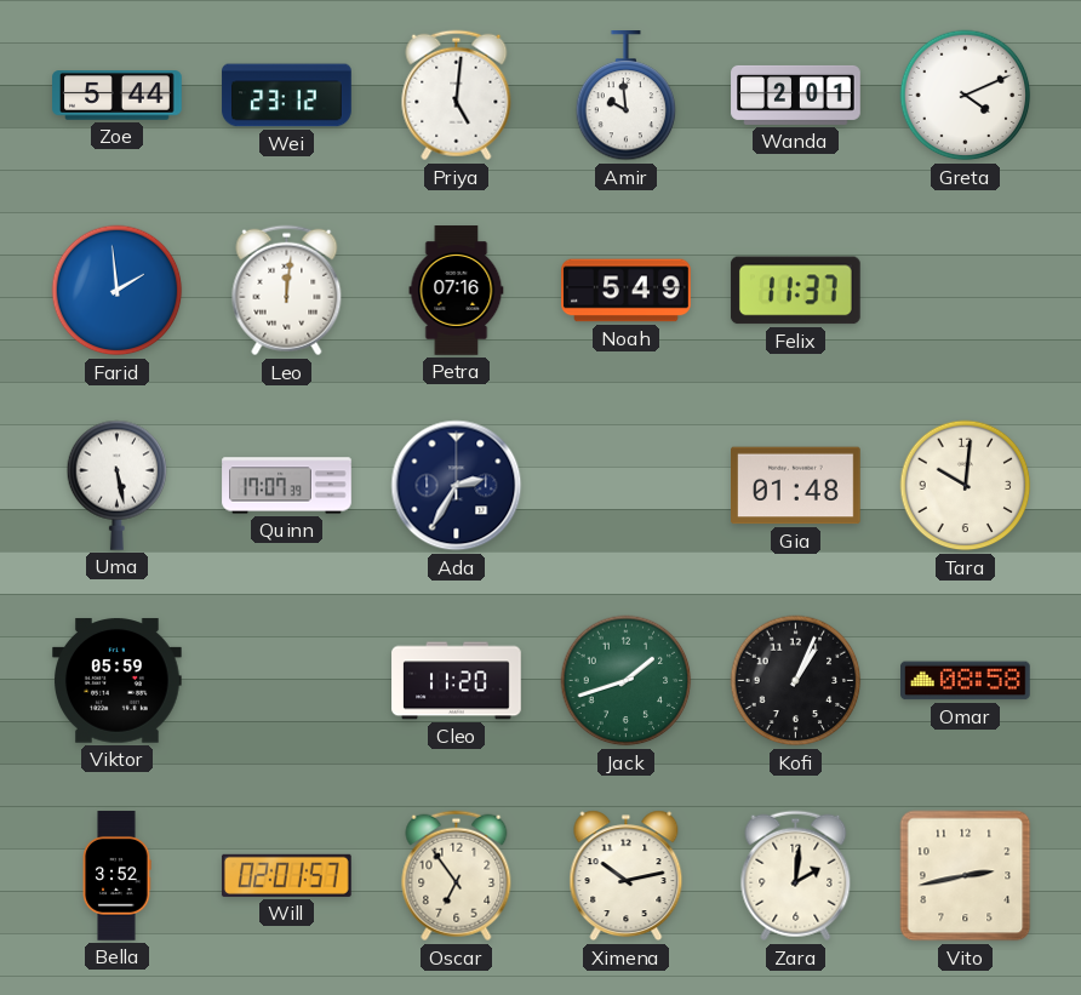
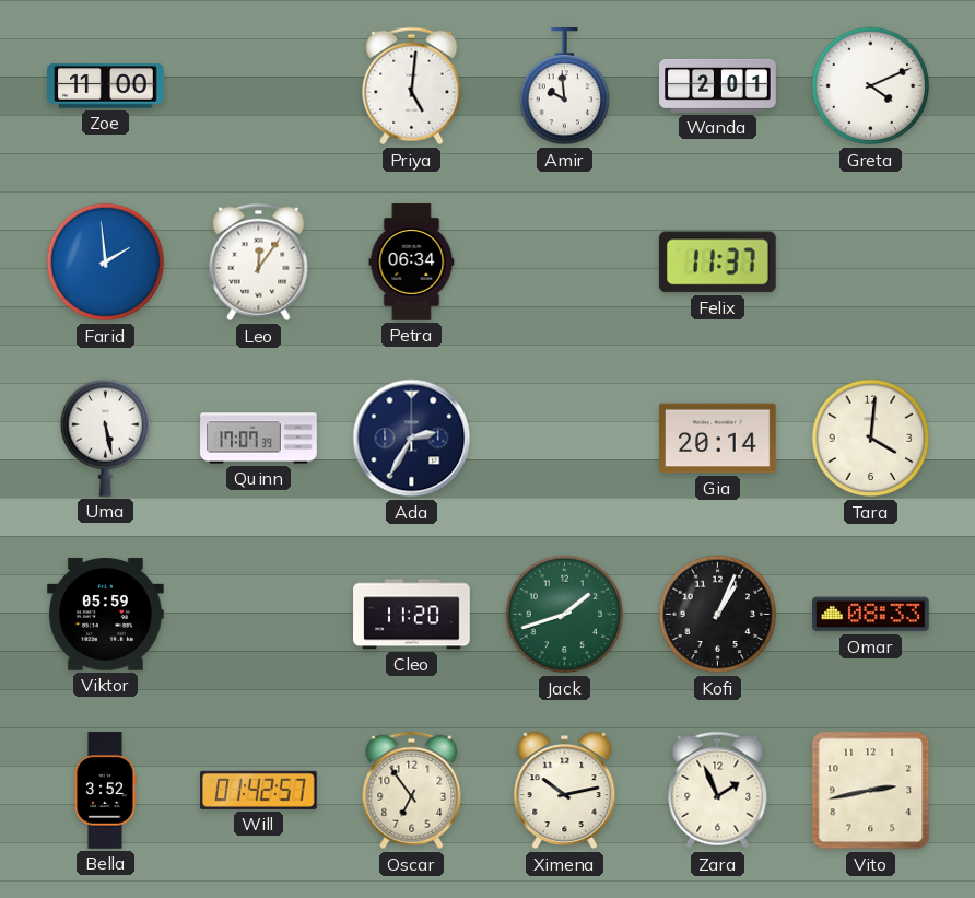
Zoe: 5:44 -> 11:00 (106, 86)
Wei: 23:12 -> none (287, 96)
Leo: 12:01 -> 12:06 (259, 263)
Petra: 07:16 -> 06:34 (412, 263)
Noah: 5:49 -> none (627, 291)
Gia: 01:48 -> 20:14 (718, 439)
Tara: 10:01 -> 4:01 (871, 439)
Omar: 08:58 -> 08:33 (871, 615)
Will: 02:01 -> 01:42 (258, 790)
Zara: 2:01 -> 1:56 (718, 791)
